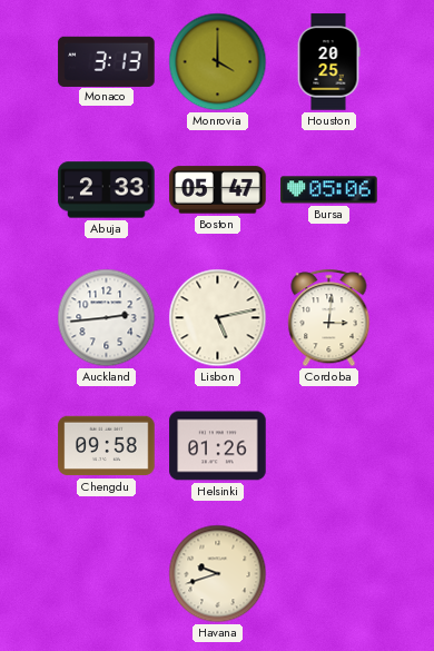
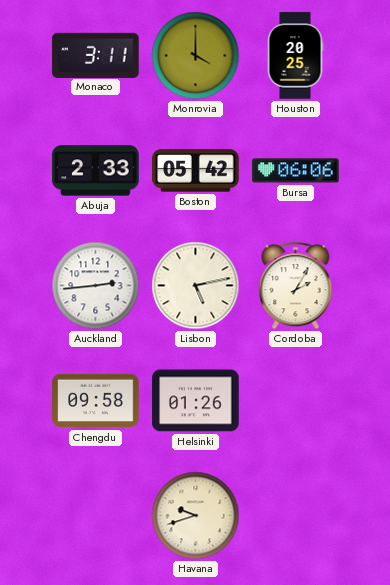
Monaco: 3:13 -> 3:11 (96, 55)
Boston: 05:47 -> 05:42 (196, 171)
Bursa: 05:06 -> 06:06 (296, 171)
Cordoba: 3:01 -> 2:05 (296, 286)
